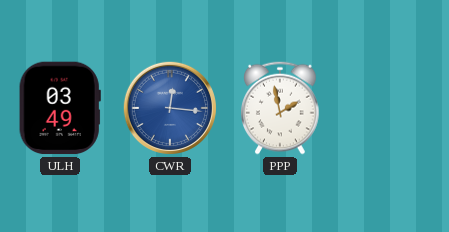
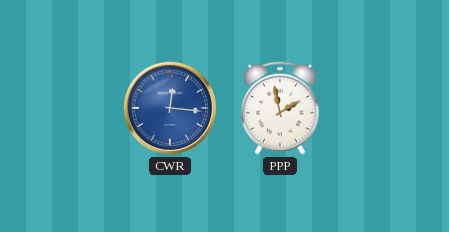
ULH: 03:49 -> none (60, 108)
